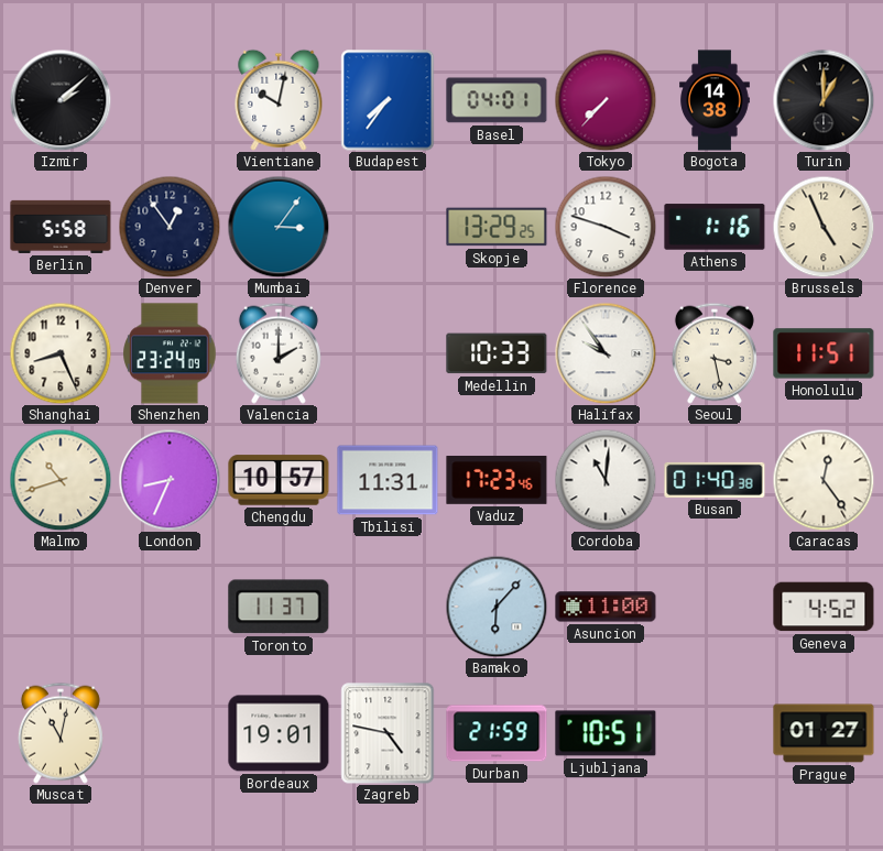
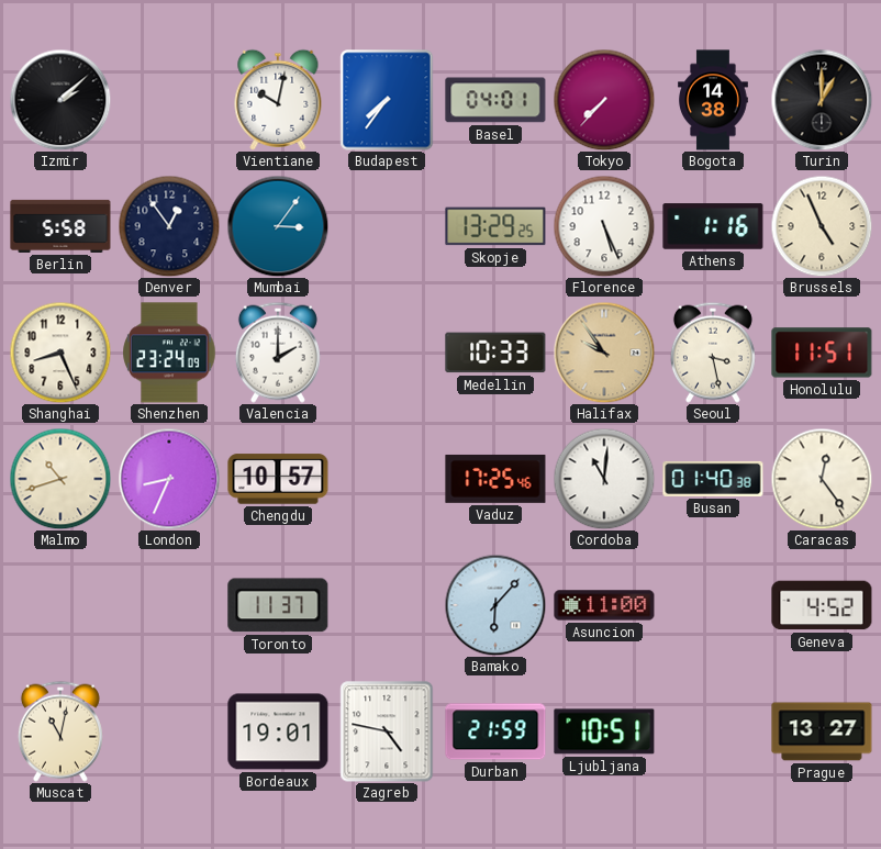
Florence: 3:48 -> 5:26 (604, 226)
Halifax dial: white -> champagne (604, 353)
Tbilisi: 11:31 -> none (388, 480)
Vaduz: 17:23 -> 17:25 (495, 479)
Prague: 01:27 -> 13:27 (822, 731)
